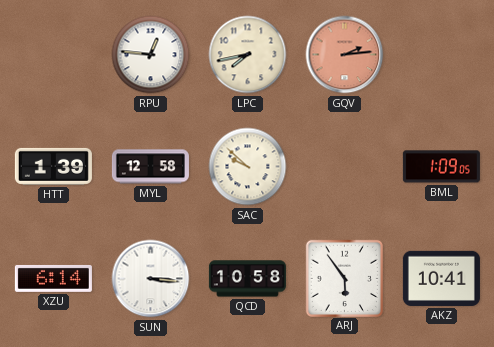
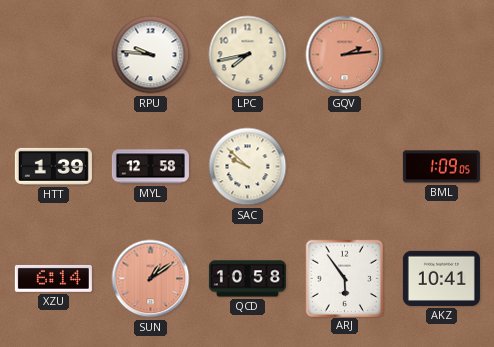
RPU: 12:46 -> 9:46 (151, 55)
SUN: 3:16 -> 1:09 (151, 279)
SUN dial: white -> salmon (151, 279)
